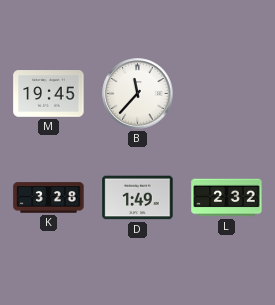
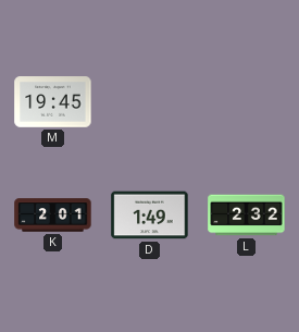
B: 11:37 -> none (138, 94)
K: 3:28 -> 2:01 (53, 216)
